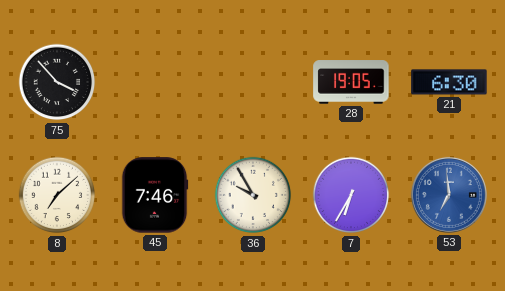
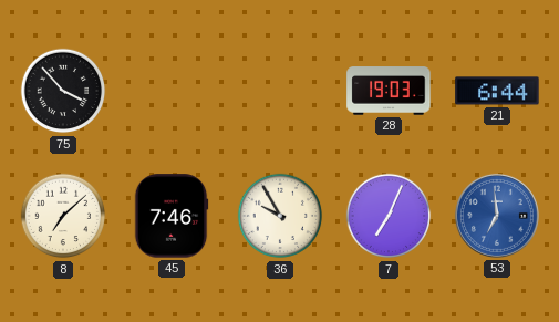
28: 19:05 -> 19:03 (389, 91)
21: 6:30 -> 6:44 (497, 91)
7: 6:35 -> 7:04 (389, 216)
